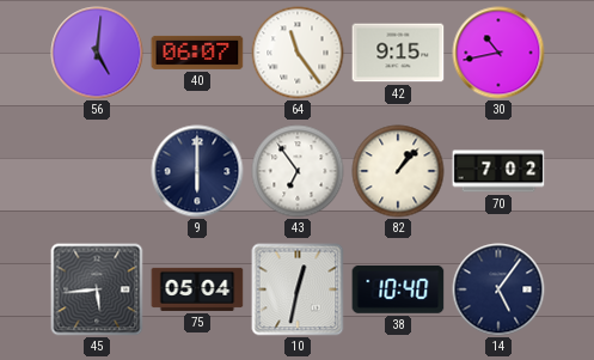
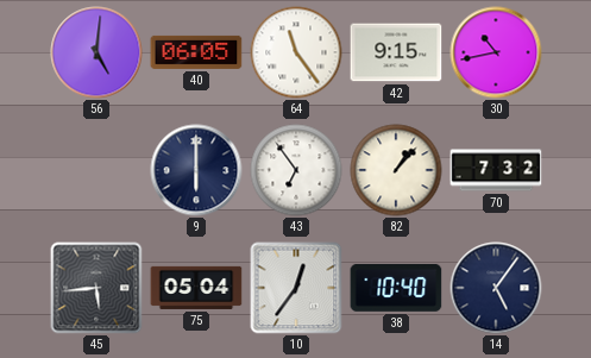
40: 06:07 -> 06:05 (196, 52)
70: 7:02 -> 7:32 (496, 170)
10: 12:32 -> 12:36 (296, 288)
